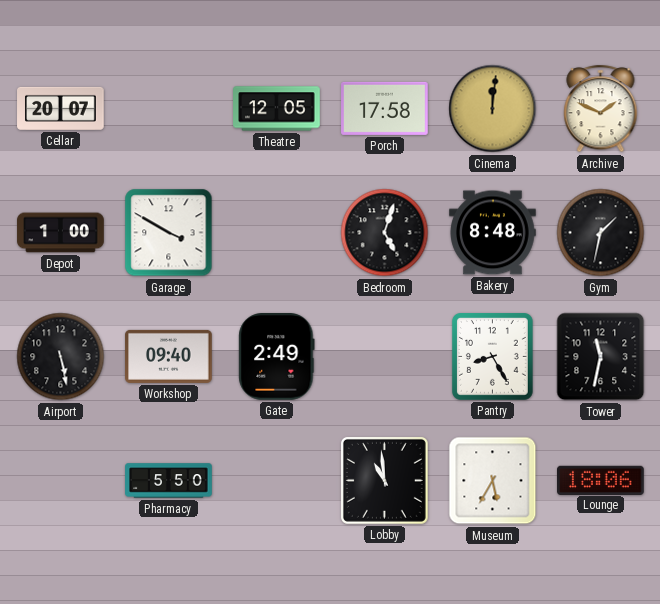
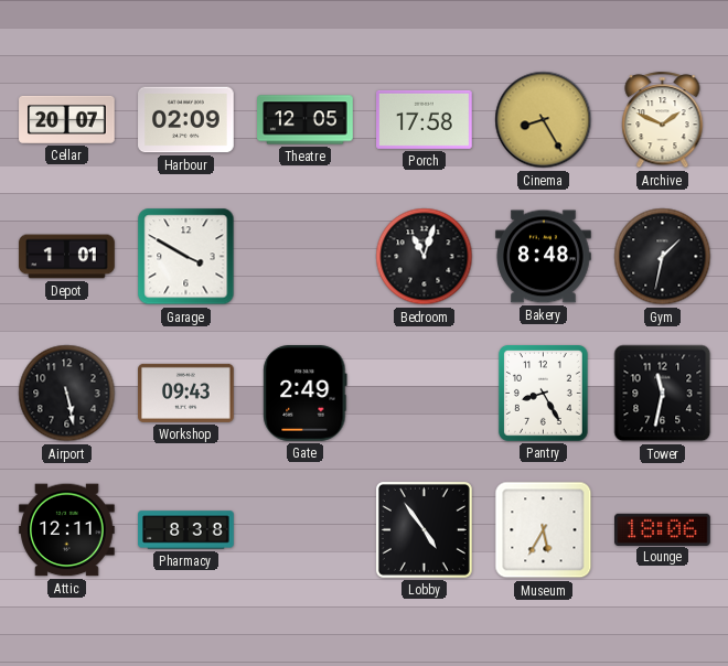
Harbour: none -> 02:09 (186, 120)
Cinema: 12:01 -> 8:25 (544, 120)
Depot: 1:00 -> 1:01 (67, 257)
Bedroom: 5:03 -> 11:03 (425, 257)
Workshop: 09:40 -> 09:43 (186, 393)
Attic: none -> 12:11 (67, 530)
Pharmacy: 5:50 -> 8:38 (186, 530)
Lobby: 10:59 -> 4:54 (424, 529)
